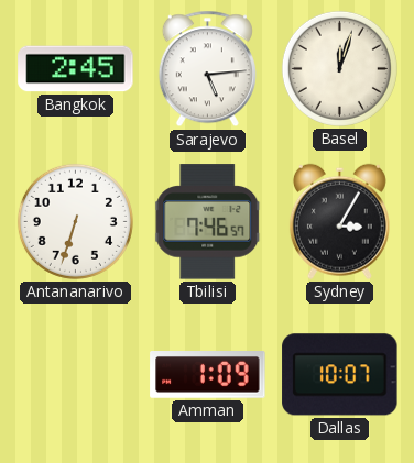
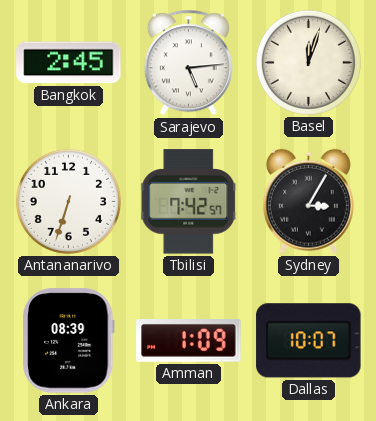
Tbilisi: 7:46 -> 7:42 (189, 202)
Ankara: none -> 08:39 (69, 341)
